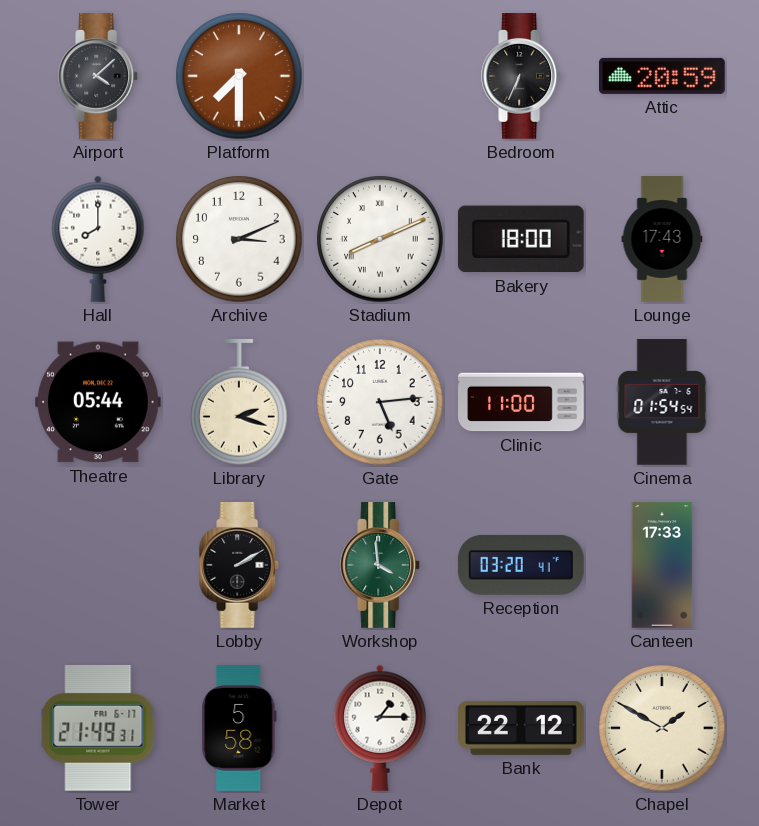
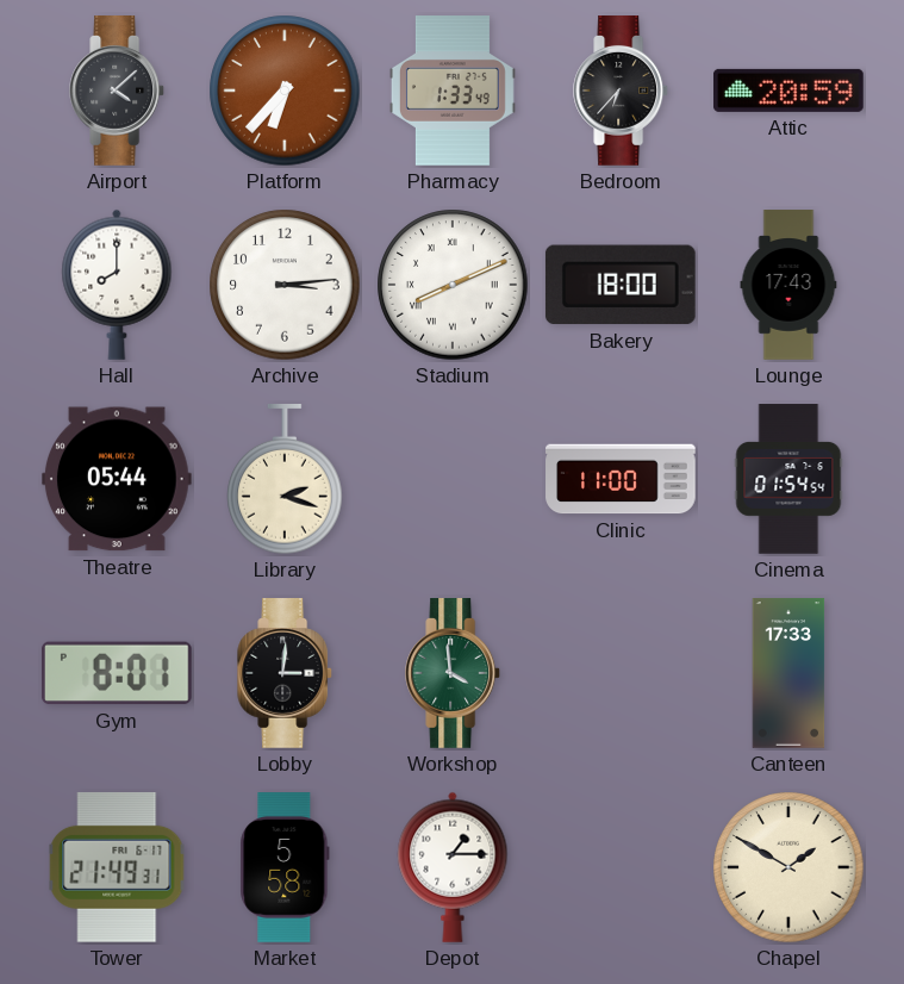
Platform: 7:30 -> 6:37 (285, 91)
Pharmacy: none -> 1:33 (453, 91)
Bedroom: 6:34 -> 6:37 (622, 92)
Archive: 3:11 -> 3:14 (285, 285)
Gate: 5:14 -> none (380, 402)
Gym: none -> 8:01 (117, 673)
Lobby: 2:10 -> 3:01 (286, 674)
Reception: 03:20 -> none (522, 565)
Bank: 22:12 -> none (521, 728)
